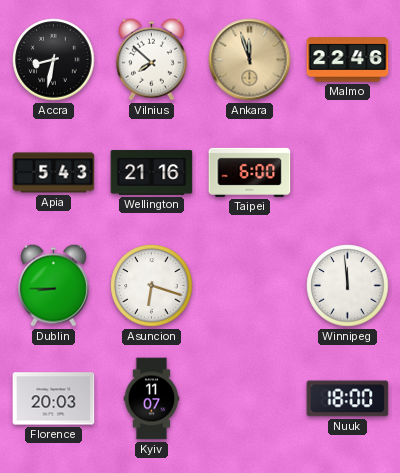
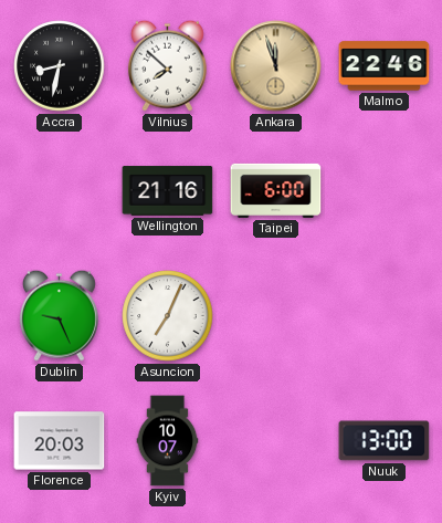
Apia: 5:43 -> none (54, 173)
Dublin: 8:45 -> 9:26 (59, 315)
Asuncion: 6:18 -> 7:04 (168, 316)
Winnipeg: 11:59 -> none (348, 286)
Kyiv: 11:07 -> 10:07 (168, 441)
Nuuk: 18:00 -> 13:00 (385, 441)
